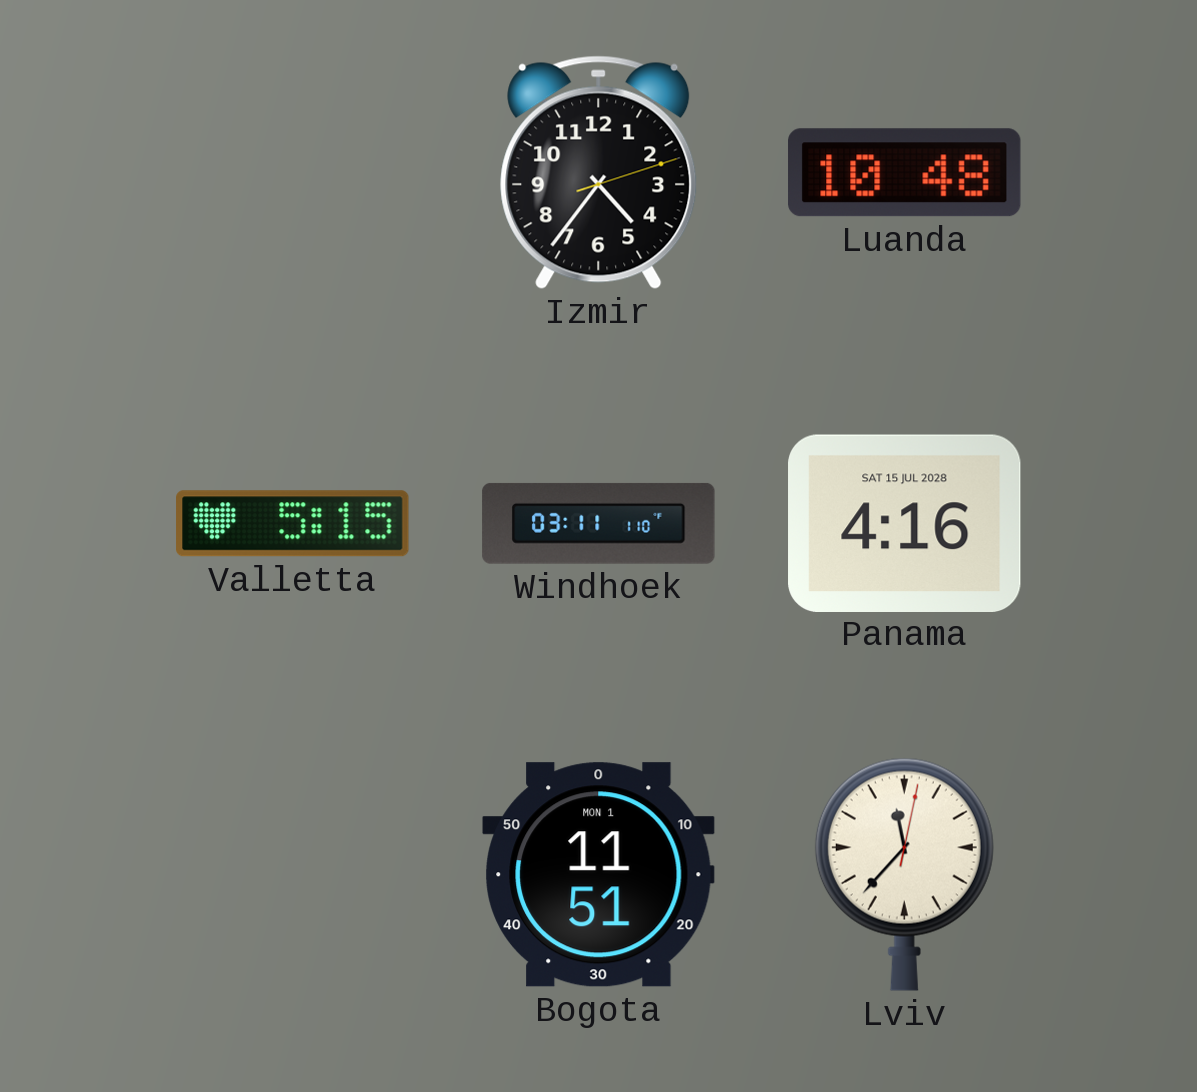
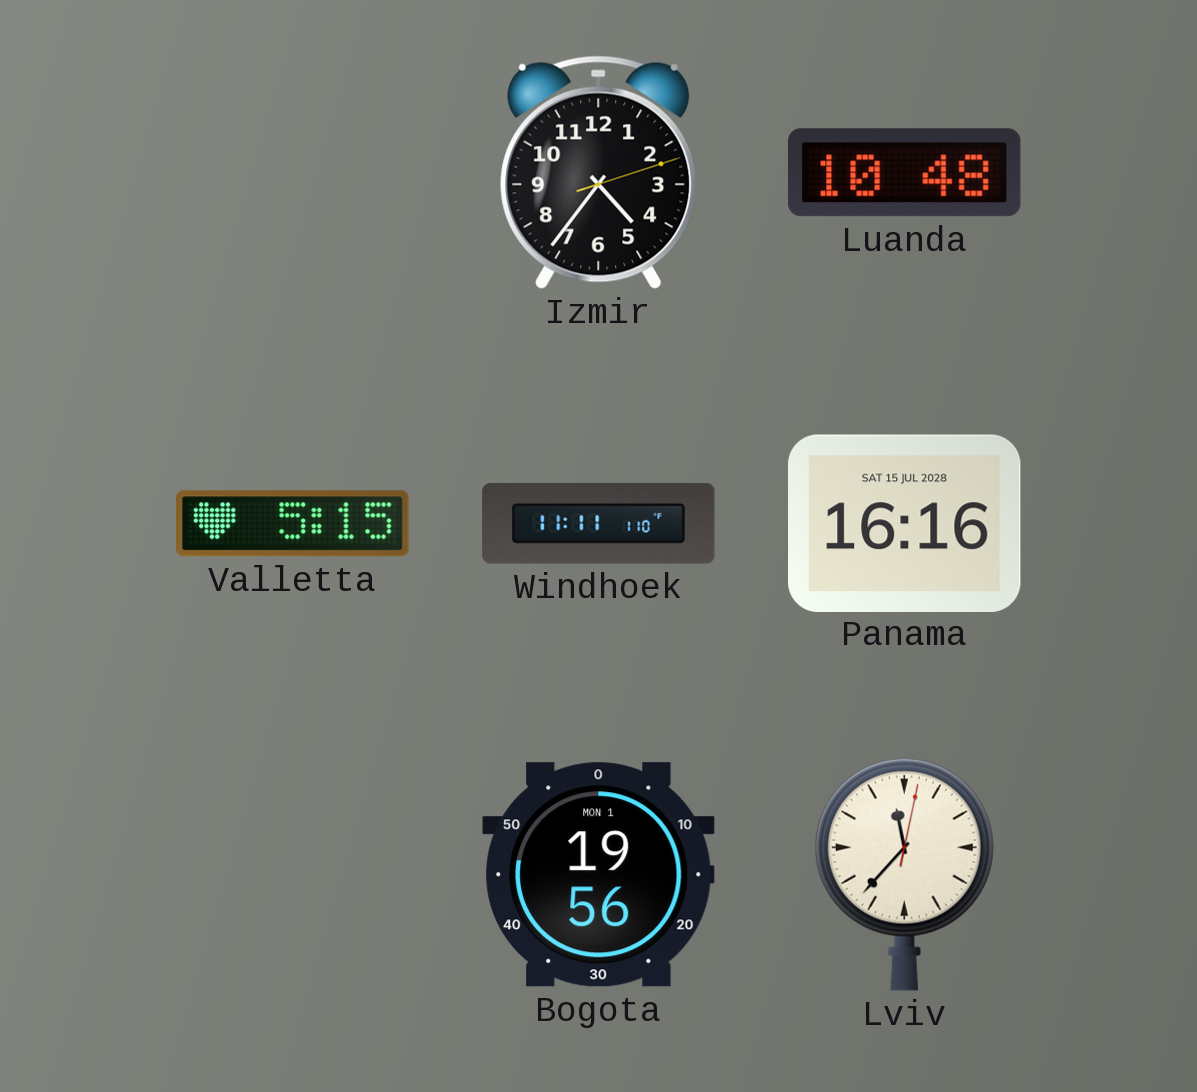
Windhoek: 03:11 -> 11:11 (599, 523)
Panama: 4:16 -> 16:16 (905, 523)
Bogota: 11:51 -> 19:56 (599, 875)
